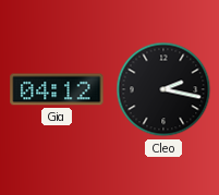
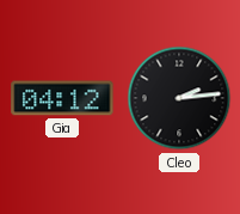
Cleo: 2:17 -> 2:14 (179, 98)
